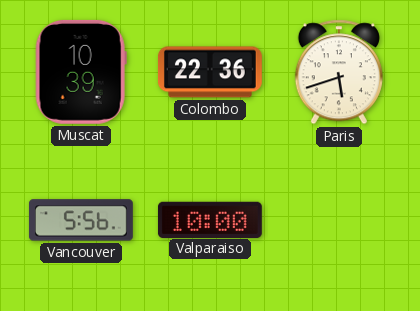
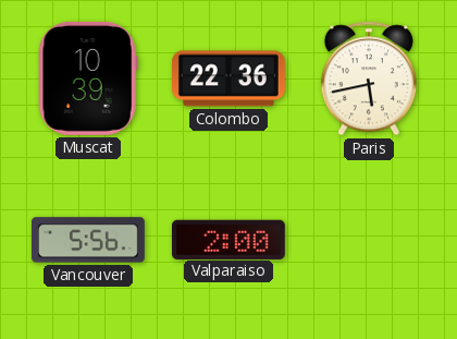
Paris: 5:42 -> 5:43 (369, 78)
Valparaiso: 10:00 -> 2:00 (228, 239)
